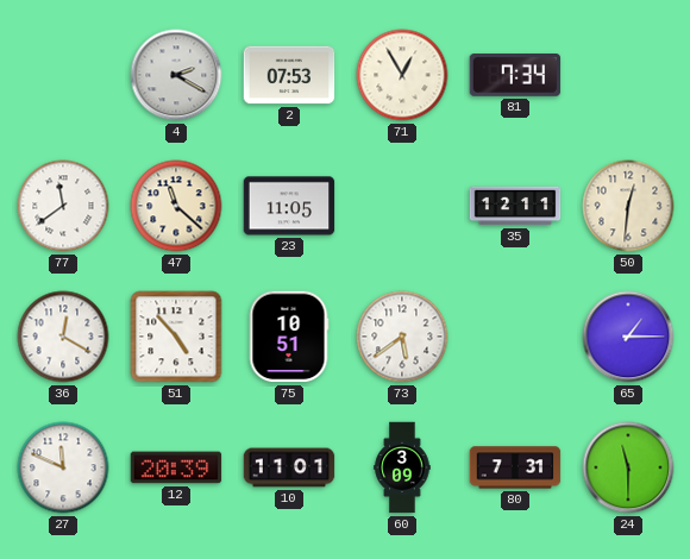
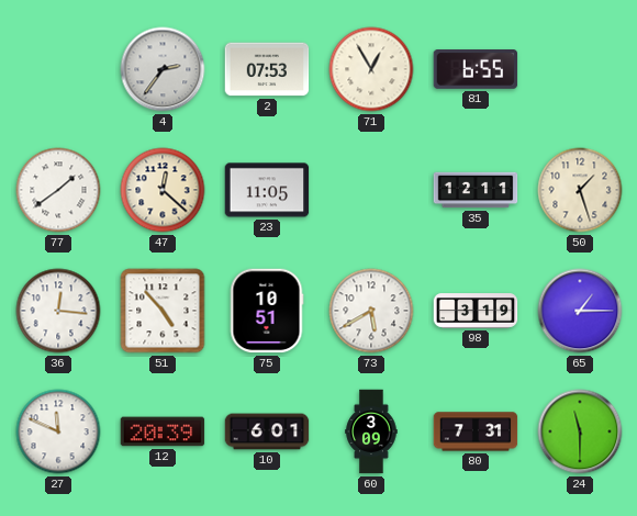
4: 2:20 -> 2:36 (163, 69)
81: 7:34 -> 6:55 (476, 70)
77: 11:39 -> 1:39 (58, 190)
47: 11:22 -> 12:22 (163, 190)
50: 12:31 -> 1:27 (580, 190)
36: 12:20 -> 12:16 (58, 311)
73: 5:39 -> 5:40 (371, 311)
98: none -> 3:19 (476, 311)
10: 11:01 -> 6:01 (267, 431)
